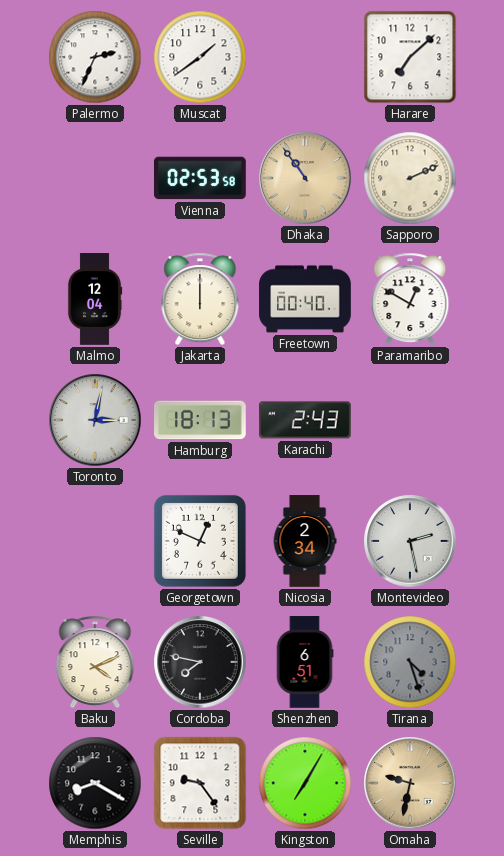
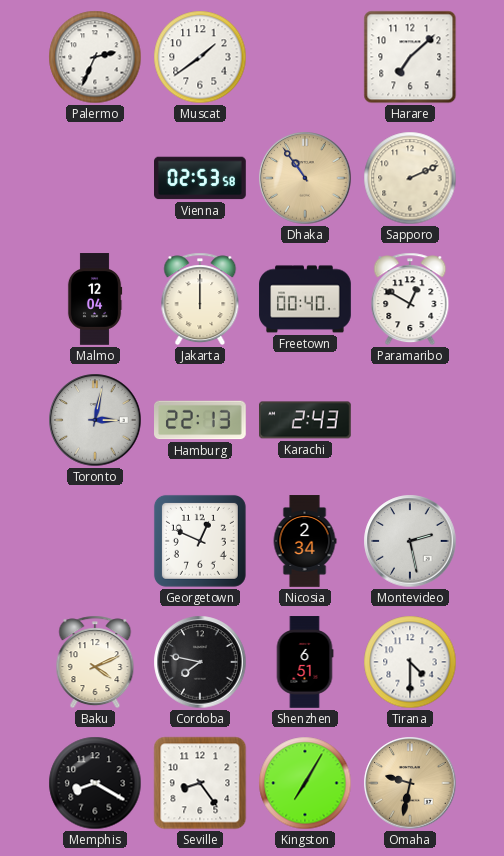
Hamburg: 18:13 -> 22:13 (200, 420)
Tirana: 4:27 -> 4:30 (410, 662)
Tirana dial: grey -> white (410, 662)
Seville: 9:24 -> 8:24 (200, 783)
